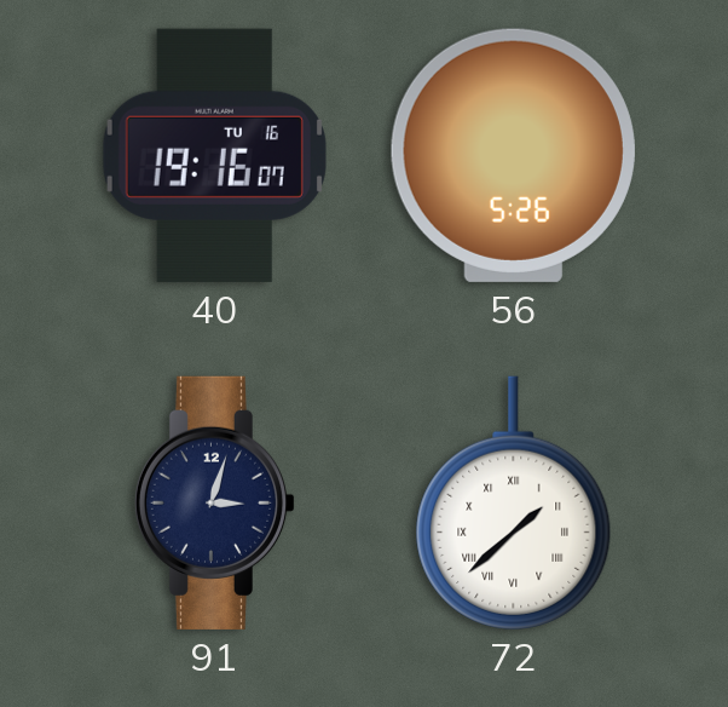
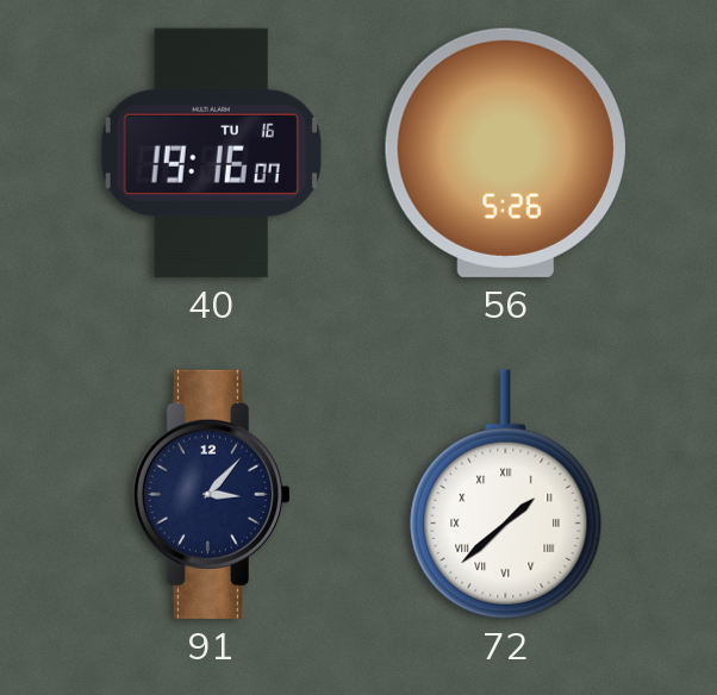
91: 3:03 -> 3:07 (212, 494)
